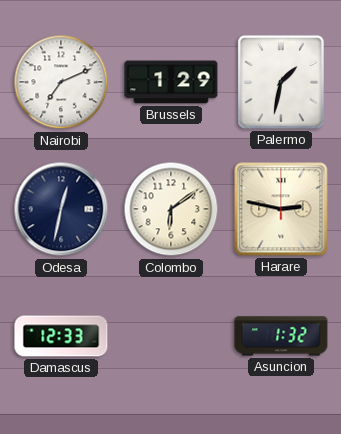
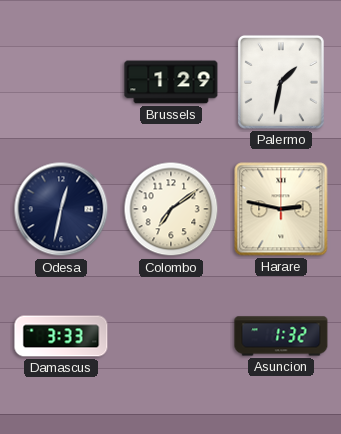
Nairobi: 7:11 -> none (61, 82)
Colombo: 6:09 -> 7:09 (171, 209)
Damascus: 12:33 -> 3:33 (61, 336)
